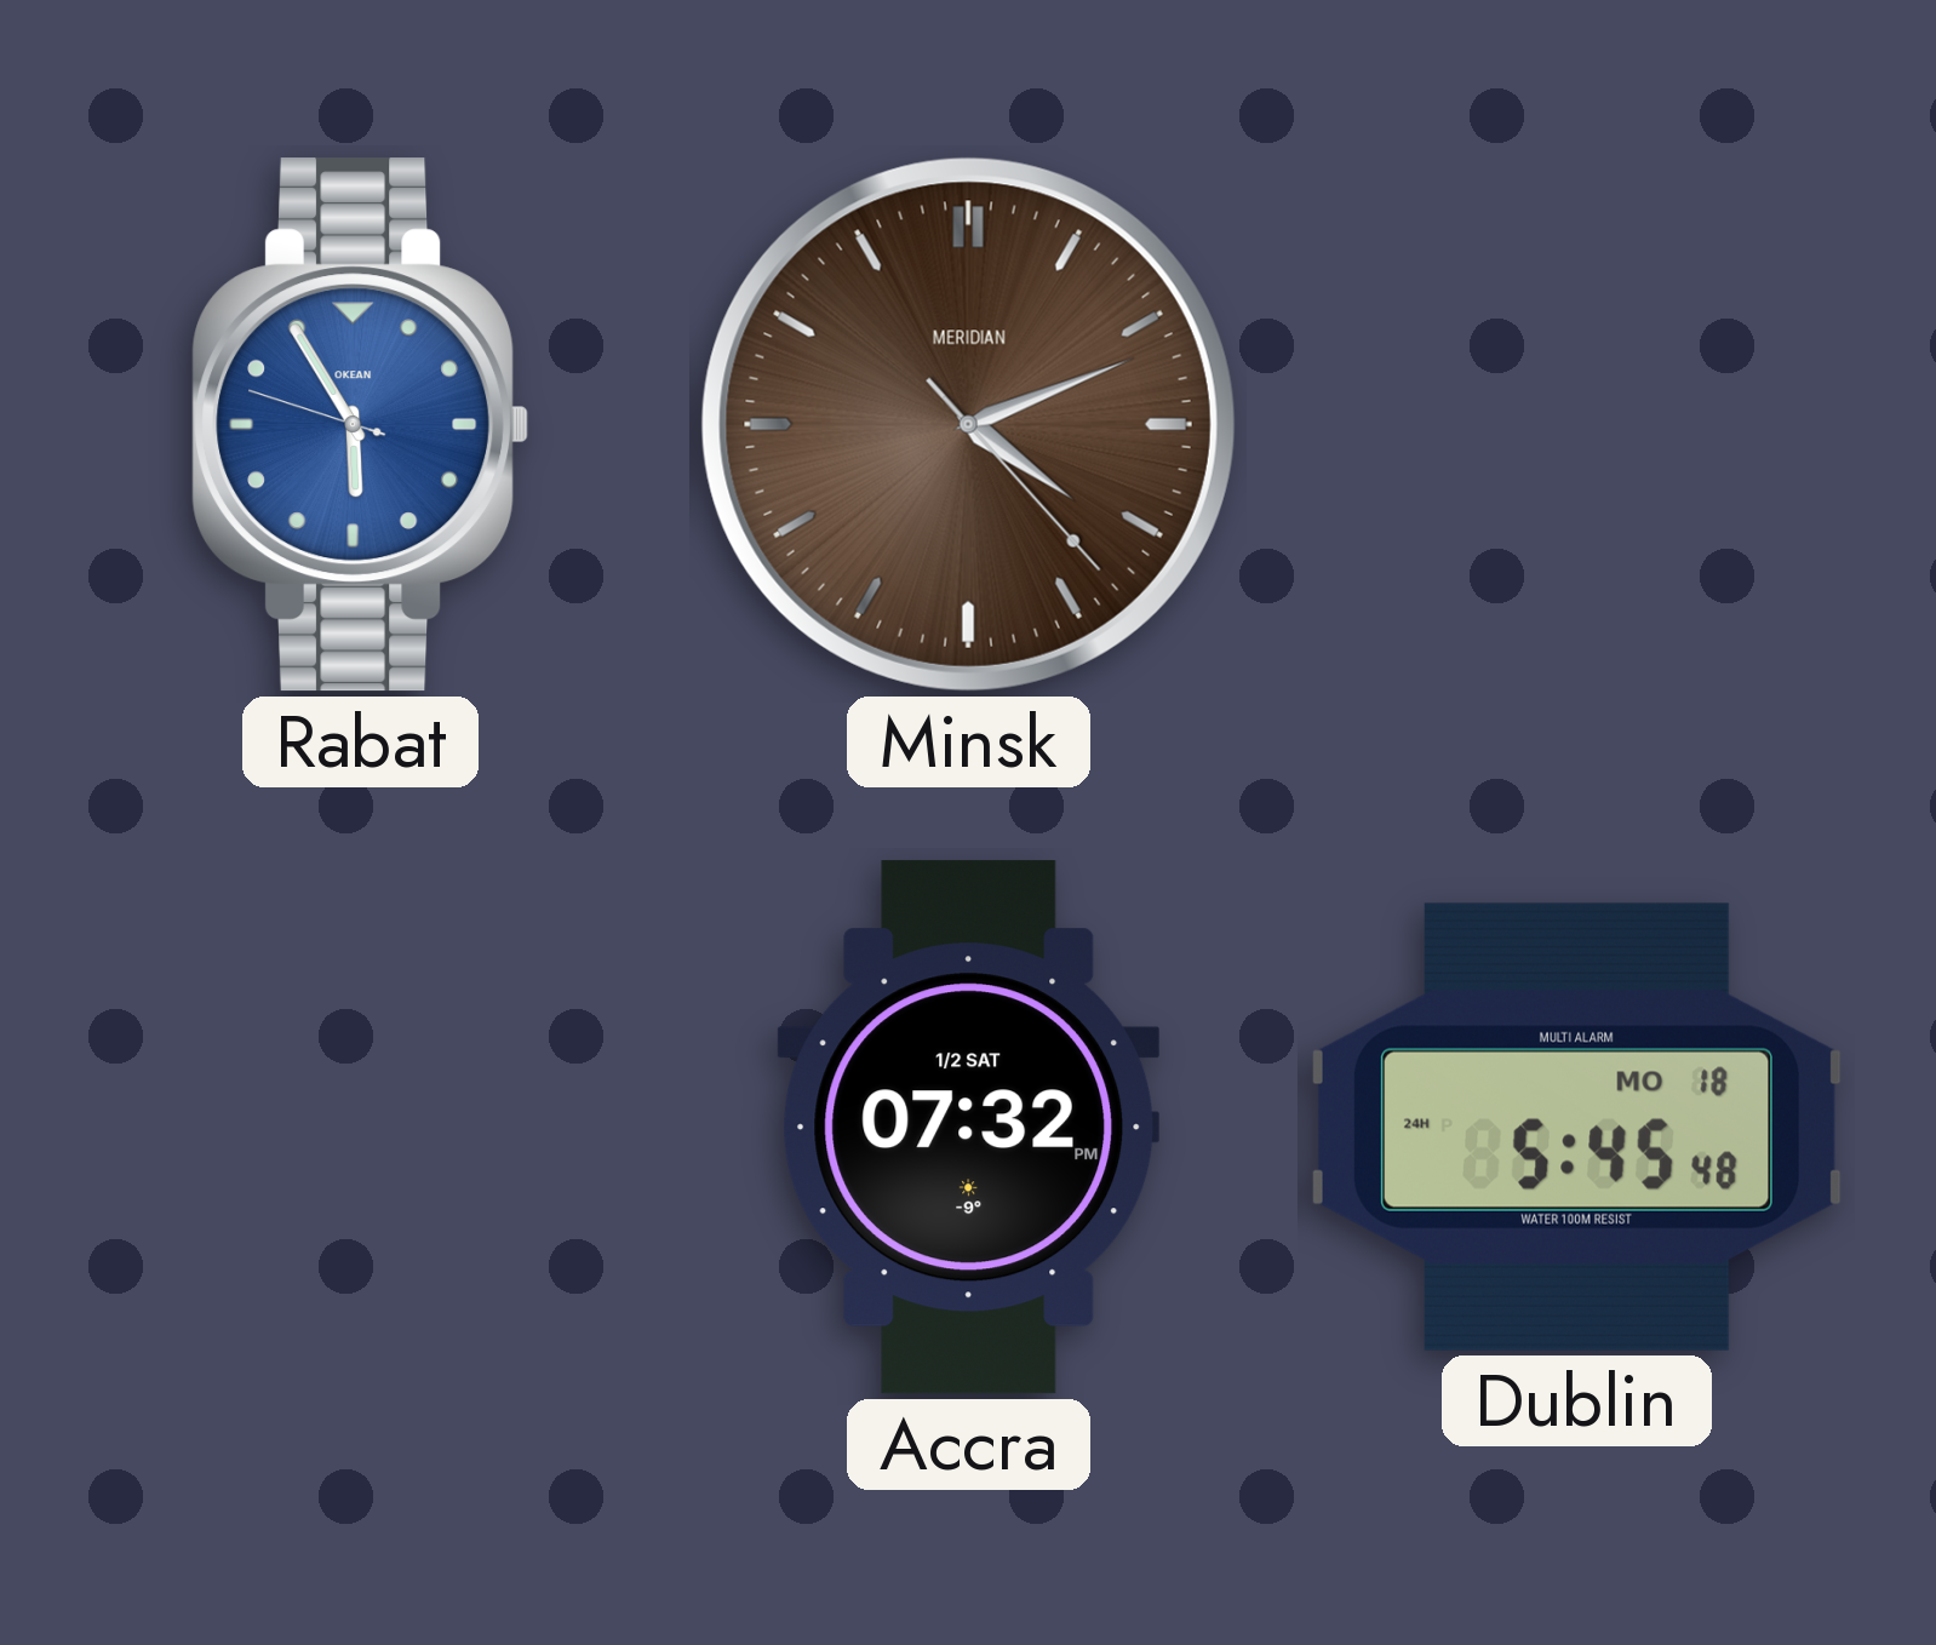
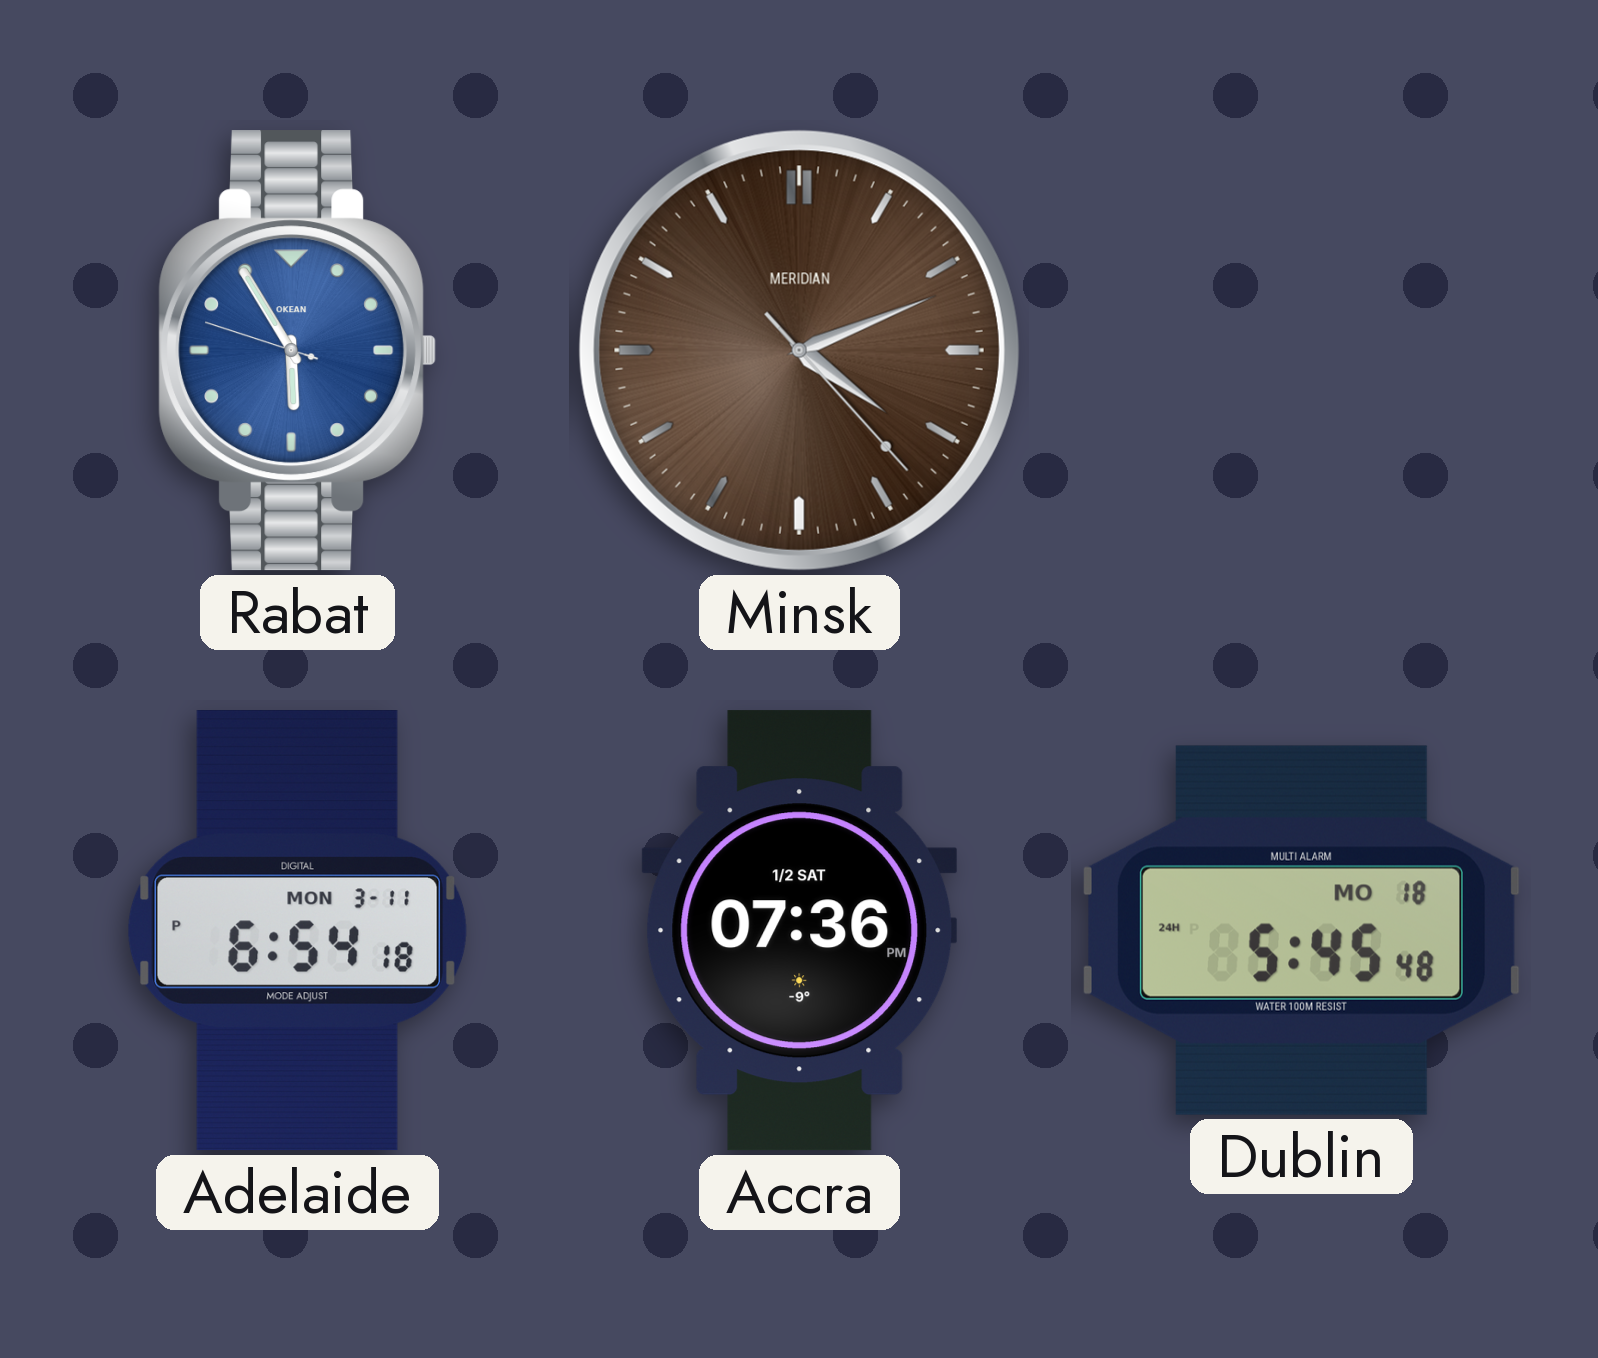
Adelaide: none -> 6:54 (297, 931)
Accra: 07:32 -> 07:36 (800, 931)
